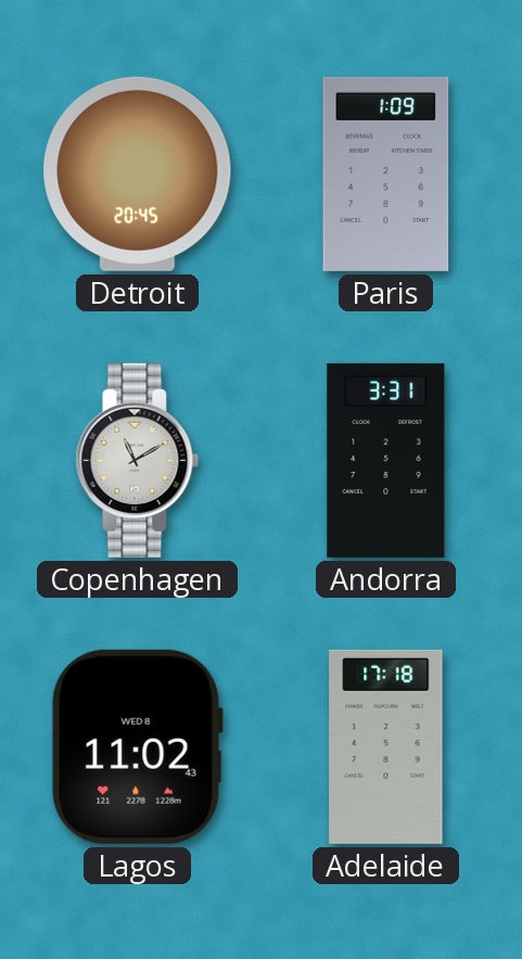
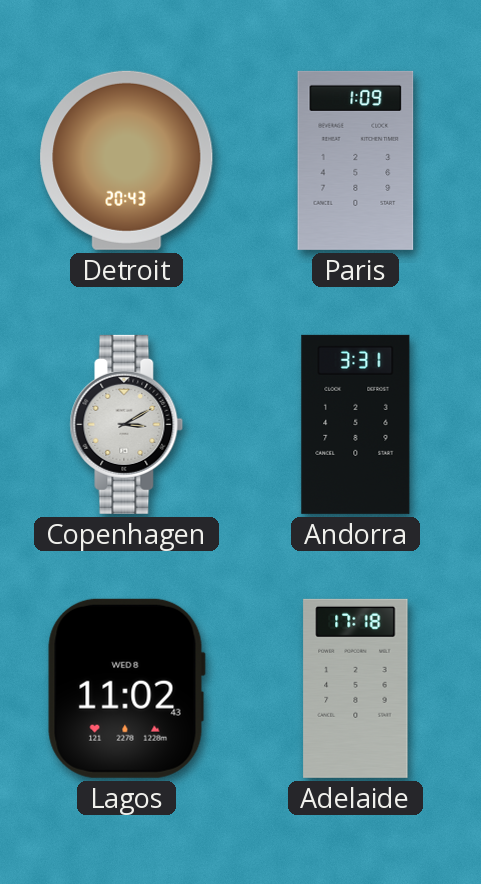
Detroit: 20:45 -> 20:43 (127, 160)
Copenhagen: 11:10 -> 3:10 (127, 424)
